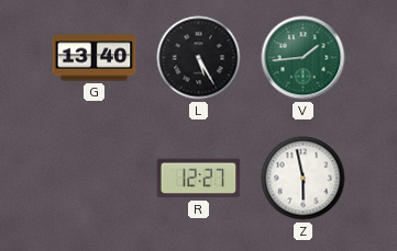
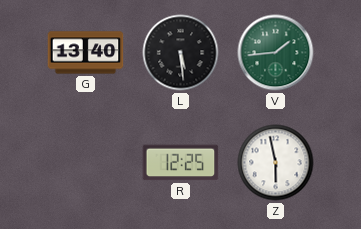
L: 5:25 -> 5:29 (181, 53)
R: 12:27 -> 12:25 (181, 163)
